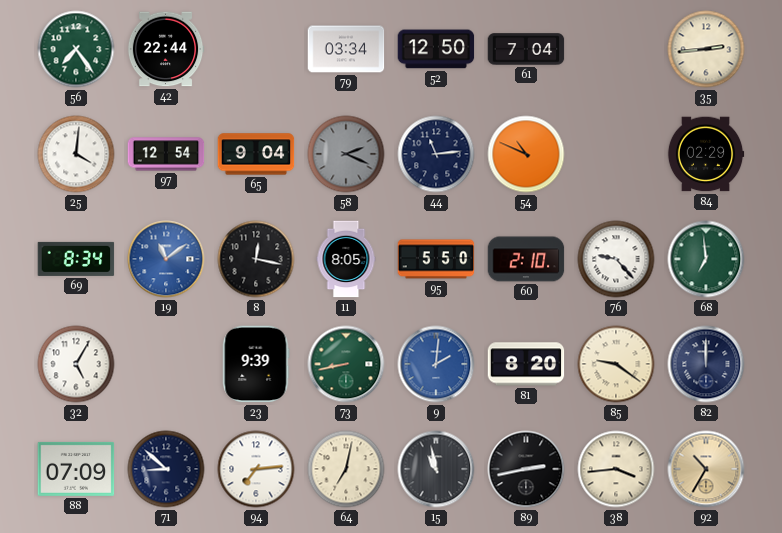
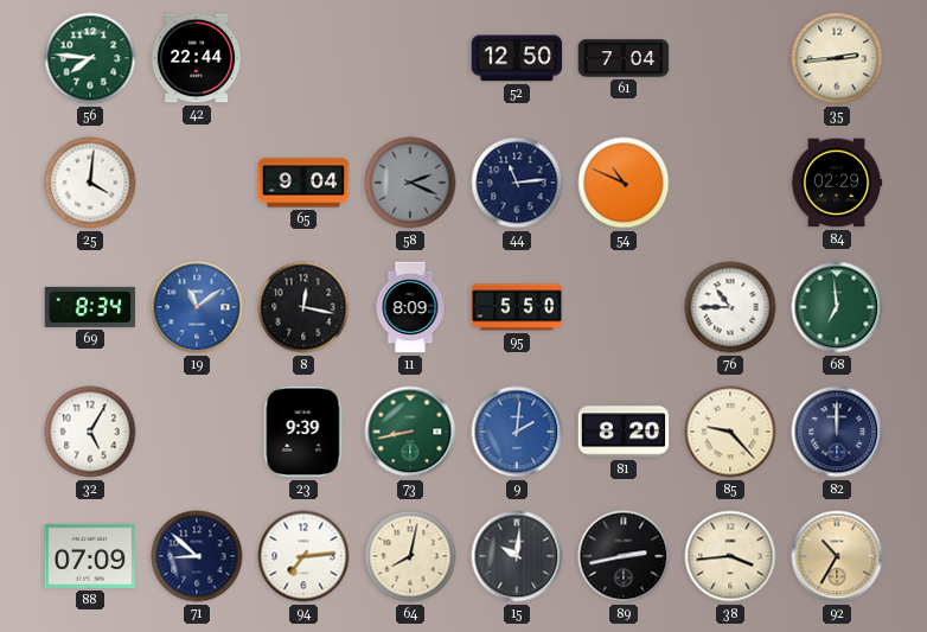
56: 7:24 -> 7:46 (90, 58)
79: 03:34 -> none (346, 49)
97: 12:54 -> none (166, 154)
11: 8:05 -> 8:09 (410, 307)
60: 2:10 -> none (526, 259)
76: 9:23 -> 10:45 (730, 307)
85: 9:21 -> 9:23 (730, 432)
64: 7:02 -> 8:02 (410, 556)
15: 10:58 -> 10:01 (517, 556)
